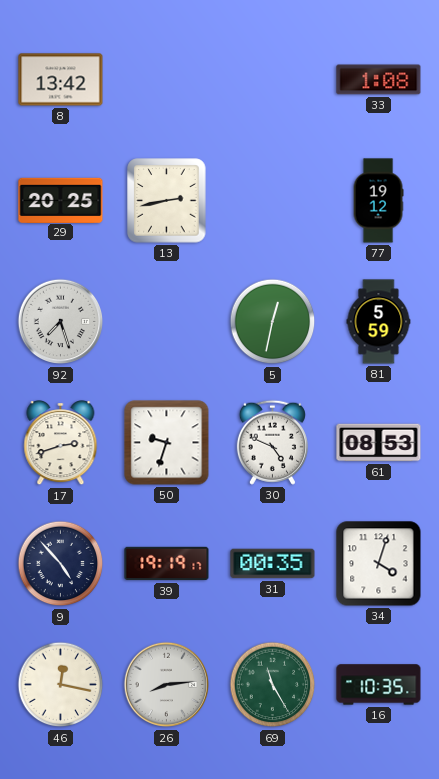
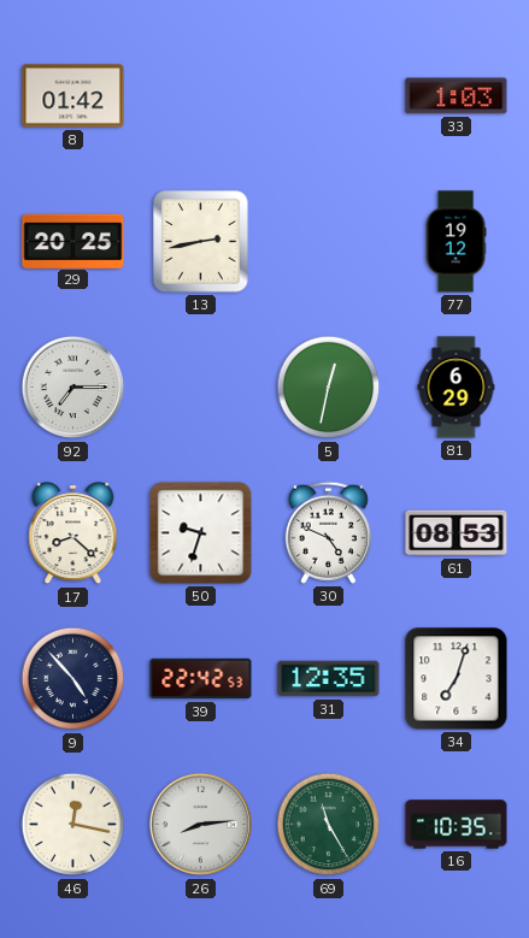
8: 13:42 -> 01:42 (74, 96)
33: 1:08 -> 1:03 (457, 96)
92: 7:27 -> 7:15 (74, 388)
81: 5:59 -> 6:29 (457, 388)
17: 2:42 -> 8:22 (74, 535)
39: 19:19 -> 22:42 (201, 679)
31: 00:35 -> 12:35 (329, 679)
34: 4:03 -> 7:03 (457, 679)
